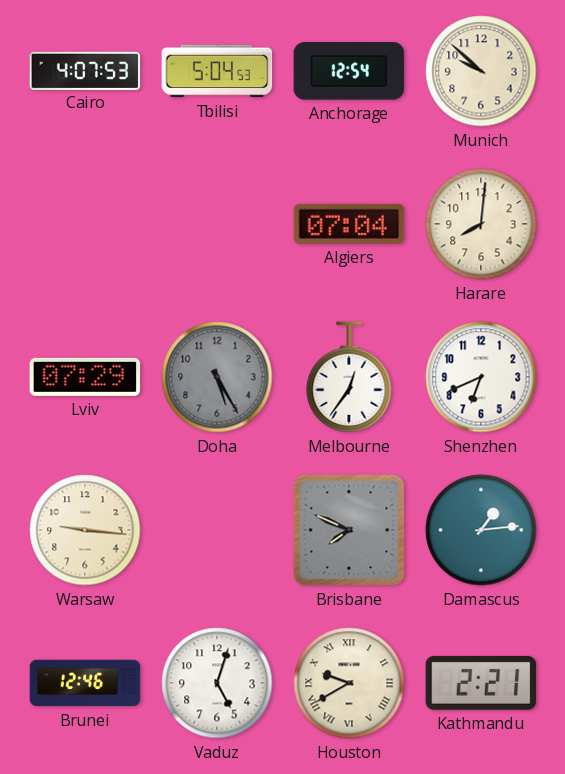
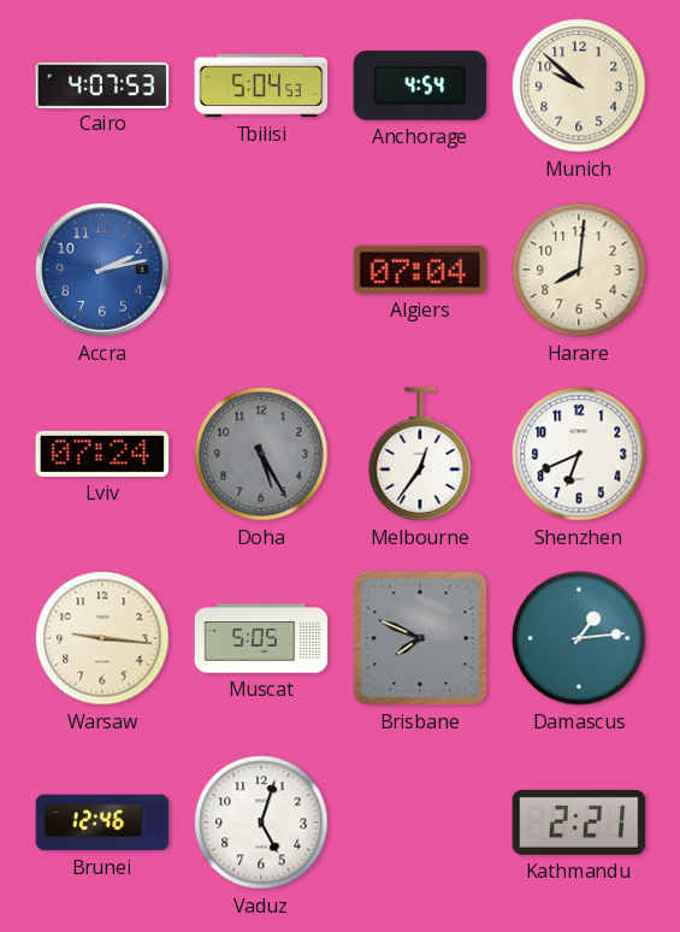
Anchorage: 12:54 -> 4:54 (420, 85)
Accra: none -> 2:13 (102, 270)
Lviv: 07:29 -> 07:24 (102, 454)
Muscat: none -> 5:05 (261, 638)
Houston: 9:40 -> none (349, 683)
